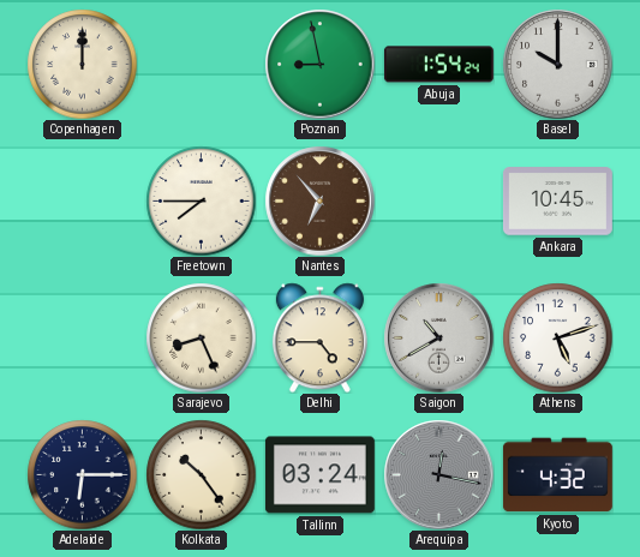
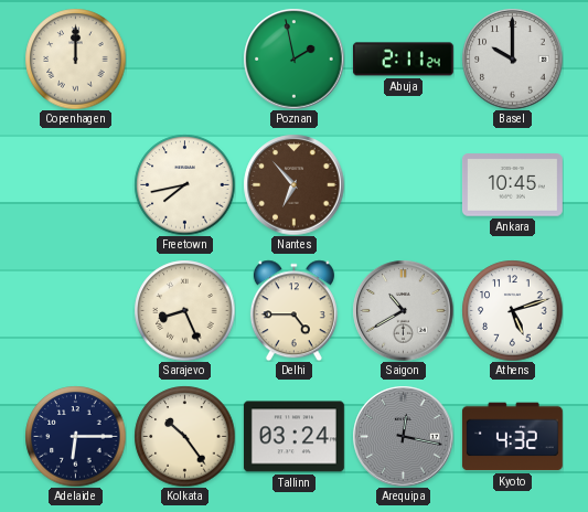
Poznan: 8:58 -> 1:58 (293, 58)
Abuja: 1:54 -> 2:11 (403, 60)
Freetown: 7:45 -> 7:43 (184, 184)
